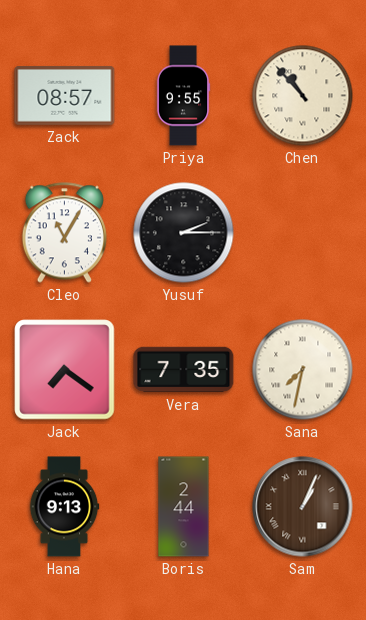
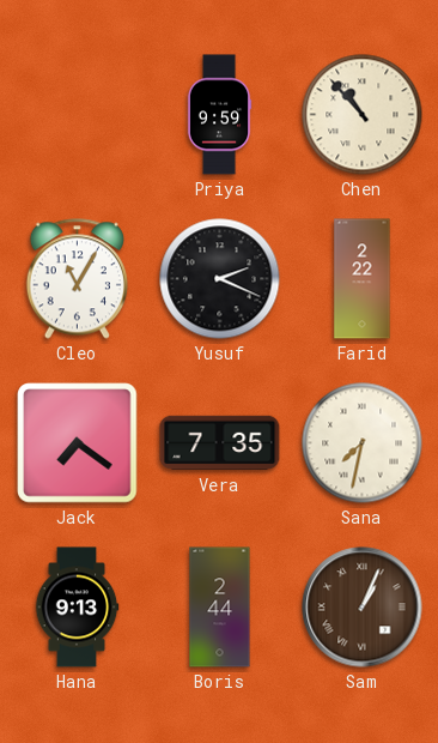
Zack: 08:57 -> none (65, 95)
Priya: 9:55 -> 9:59 (219, 115)
Yusuf: 2:15 -> 2:19 (220, 279)
Farid: none -> 2:22 (363, 279)
